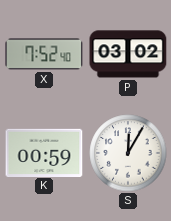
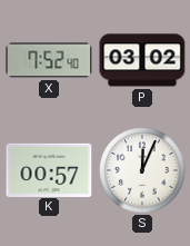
K: 00:59 -> 00:57 (49, 169)
S: 12:05 -> 12:04 (142, 170)
